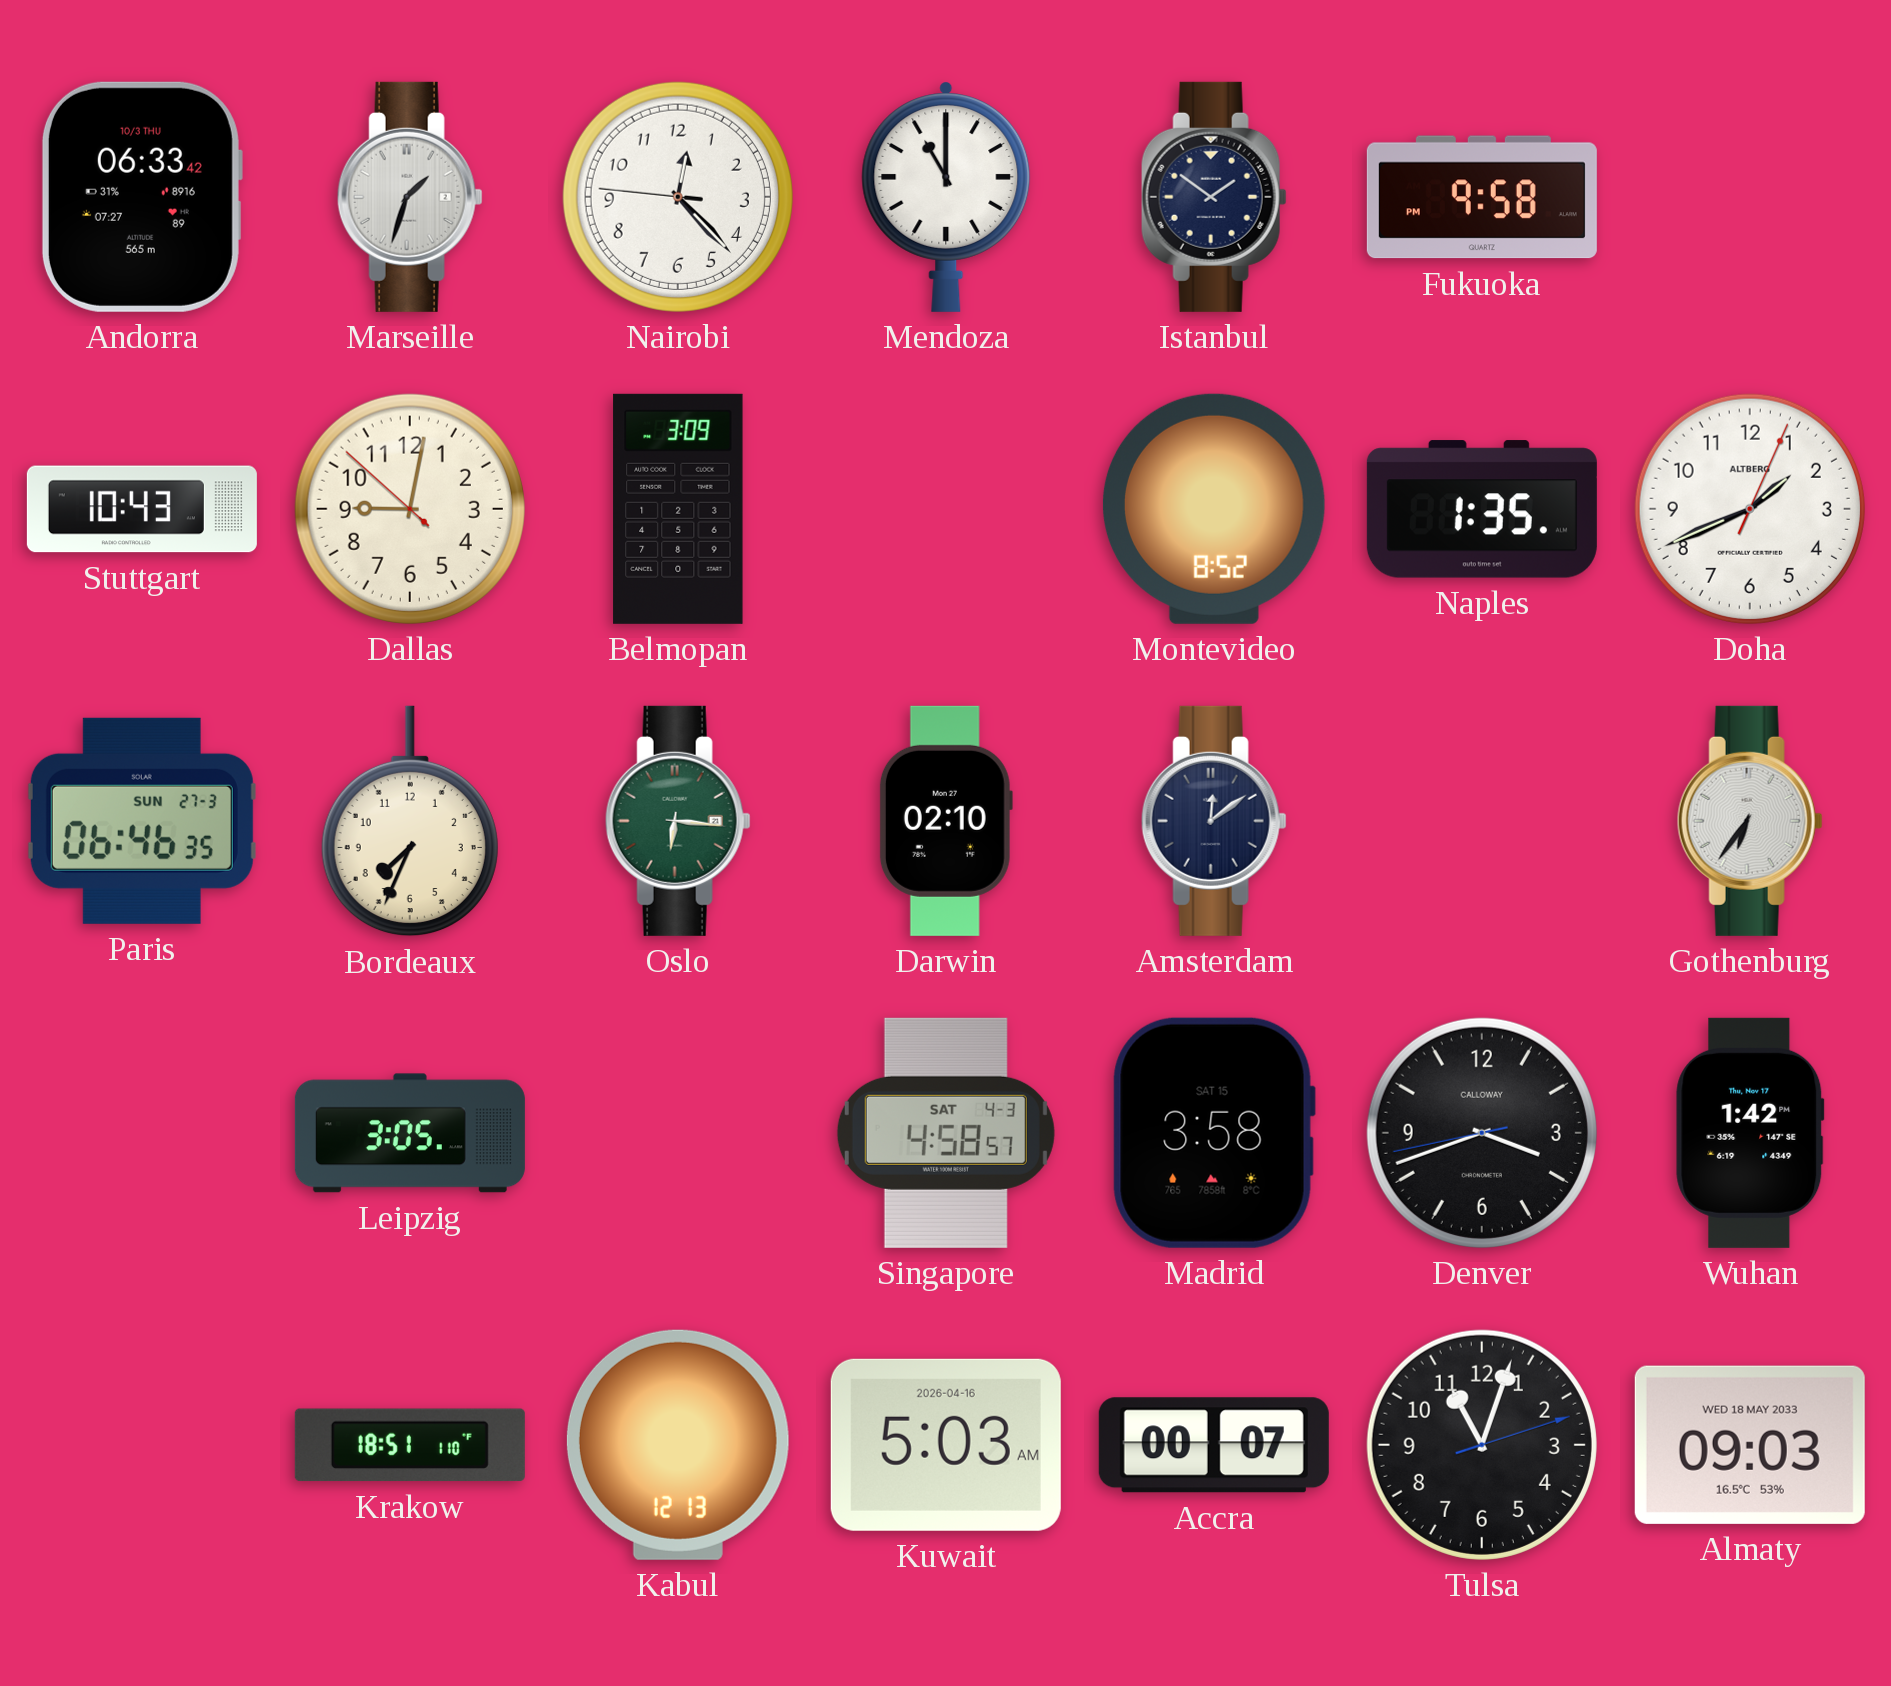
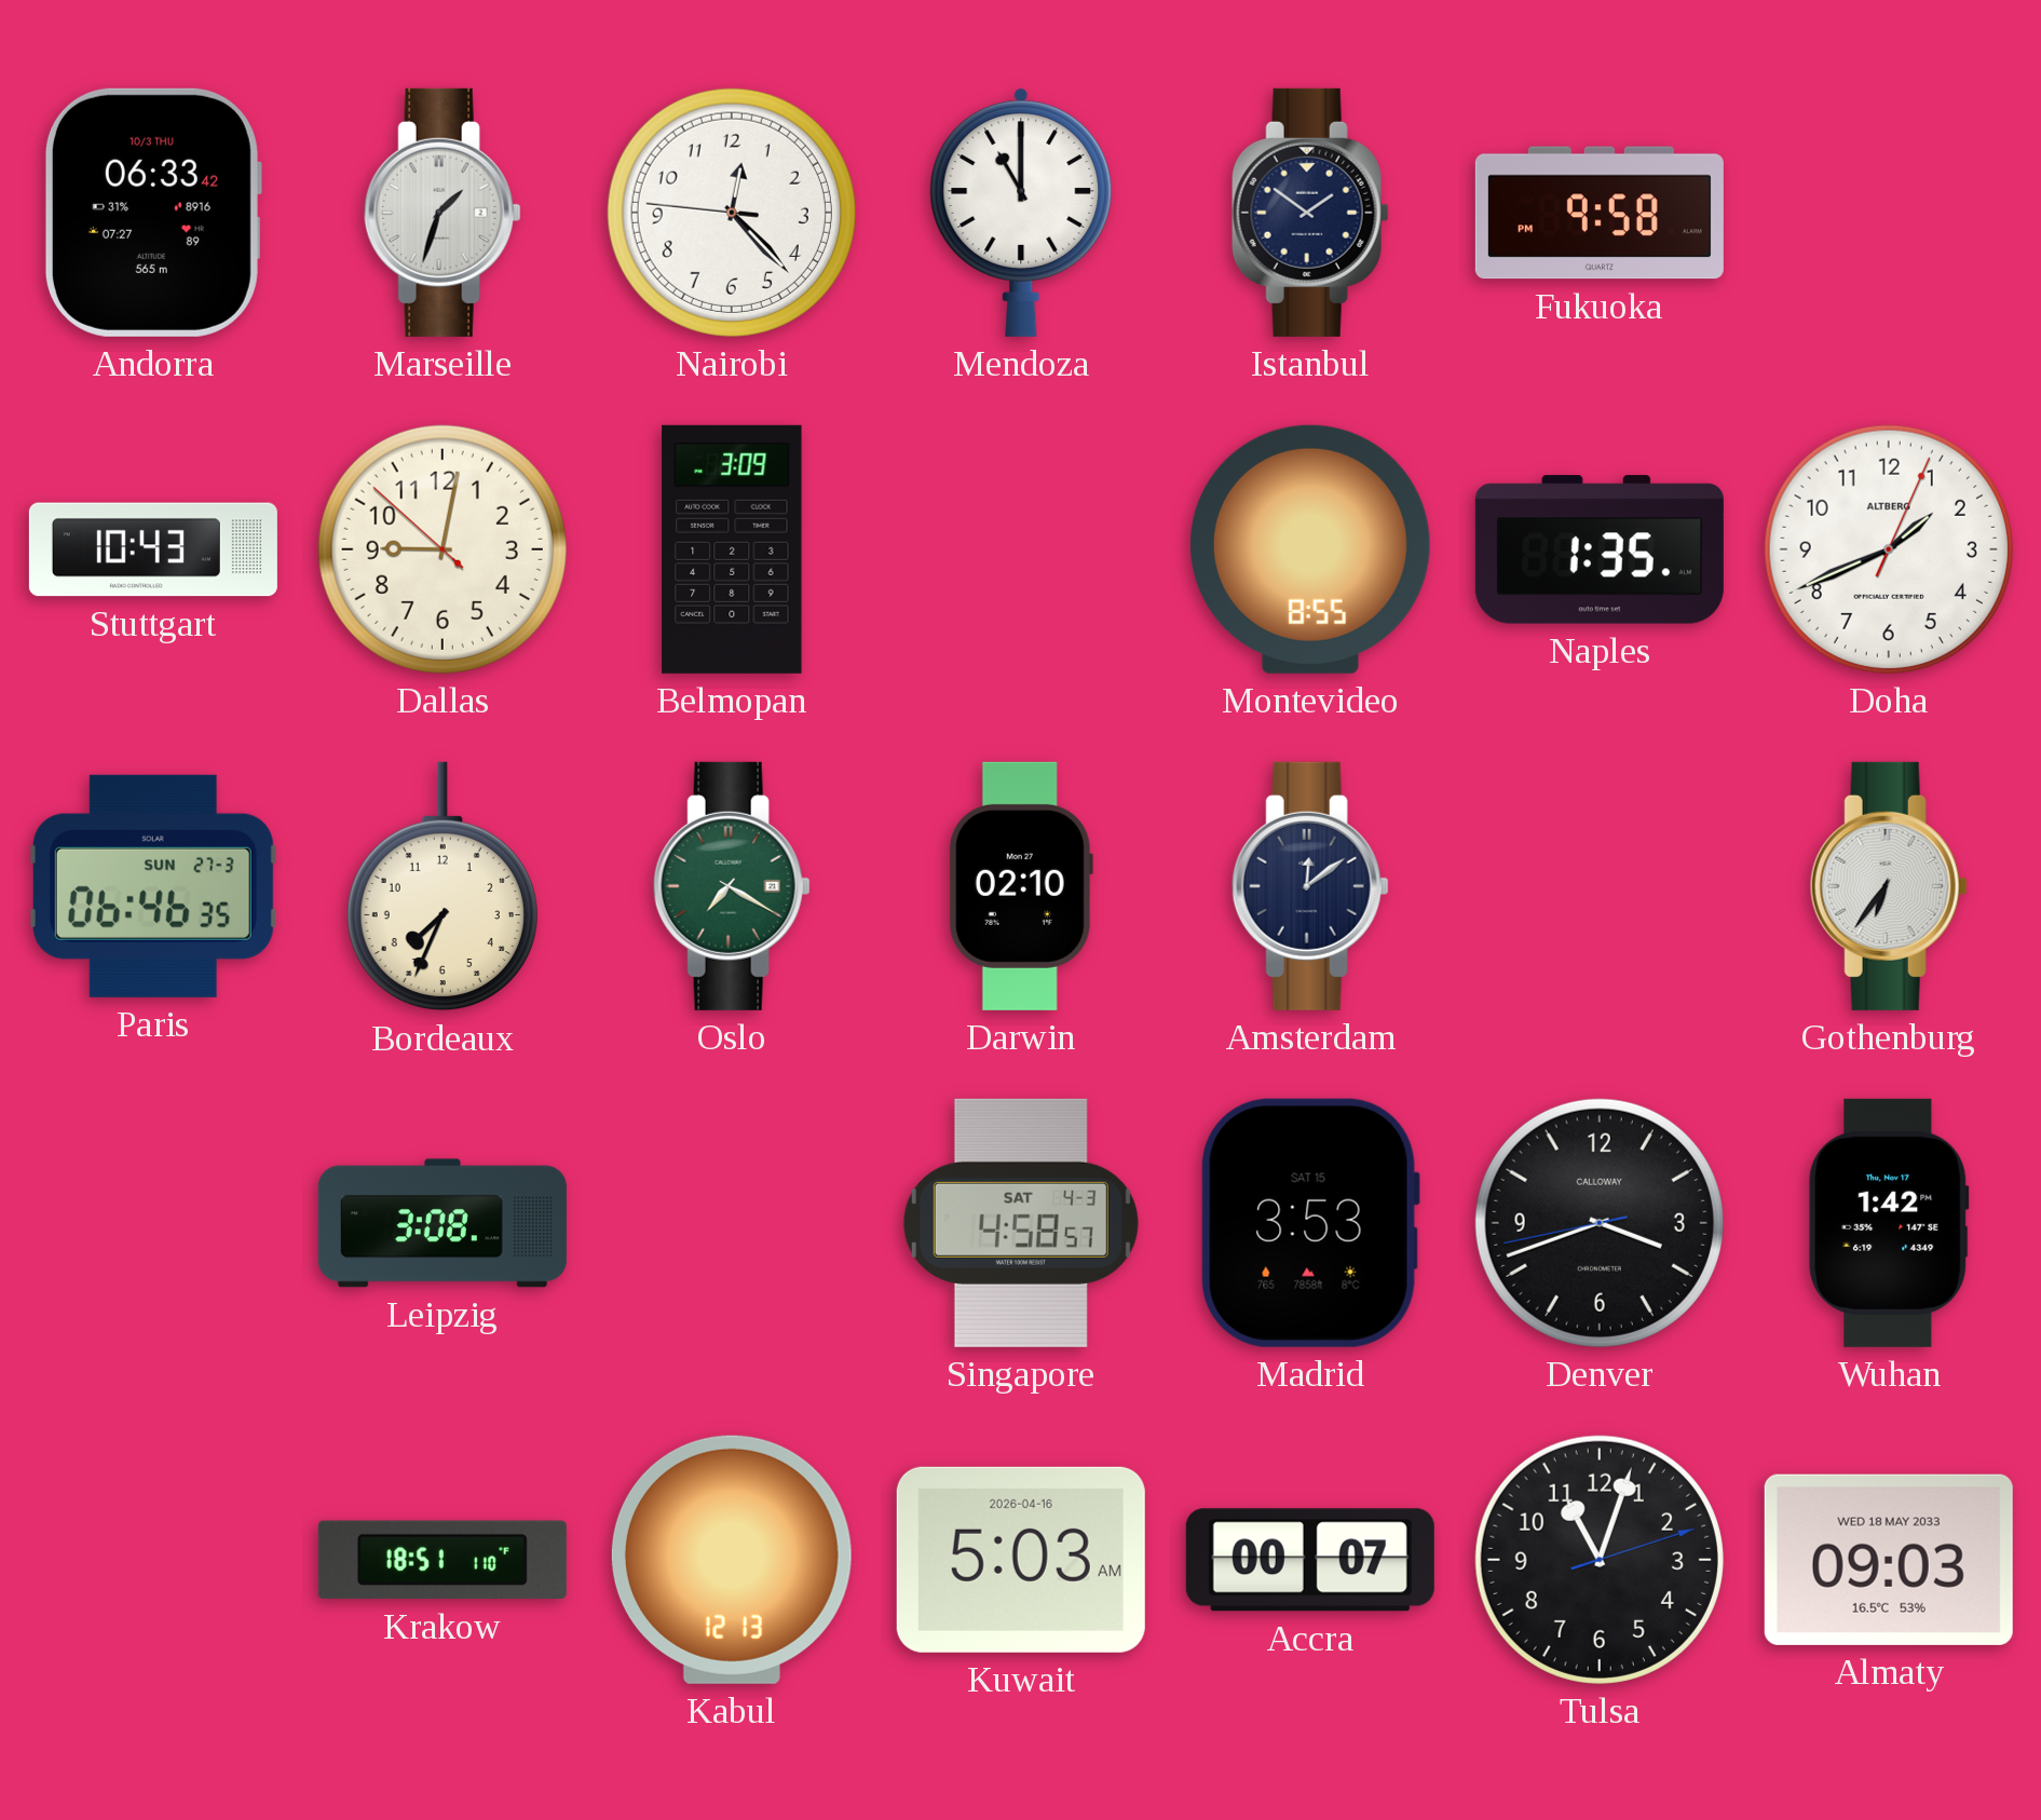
Montevideo: 8:52 -> 8:55 (1310, 549)
Oslo: 6:16 -> 7:20 (732, 886)
Leipzig: 3:05 -> 3:08 (443, 1223)
Madrid: 3:58 -> 3:53 (1310, 1223)
